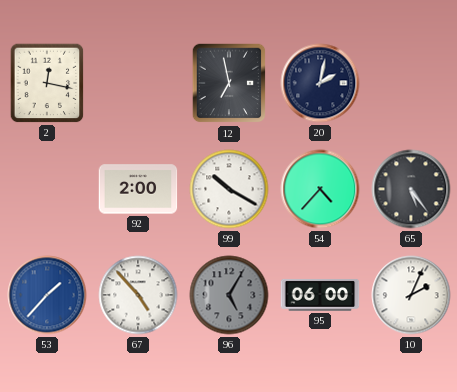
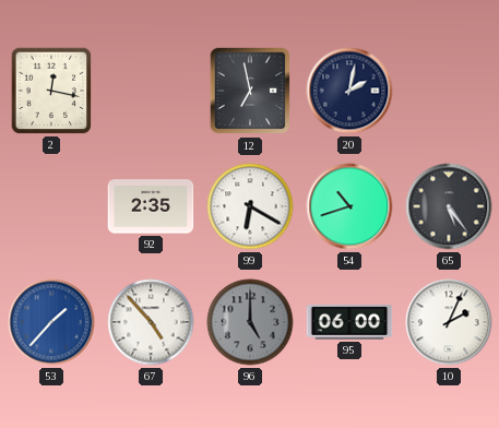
92: 2:00 -> 2:35 (151, 206)
99: 10:20 -> 6:20 (250, 206)
54: 4:37 -> 10:42 (349, 206)
96: 5:05 -> 5:00 (250, 322)
